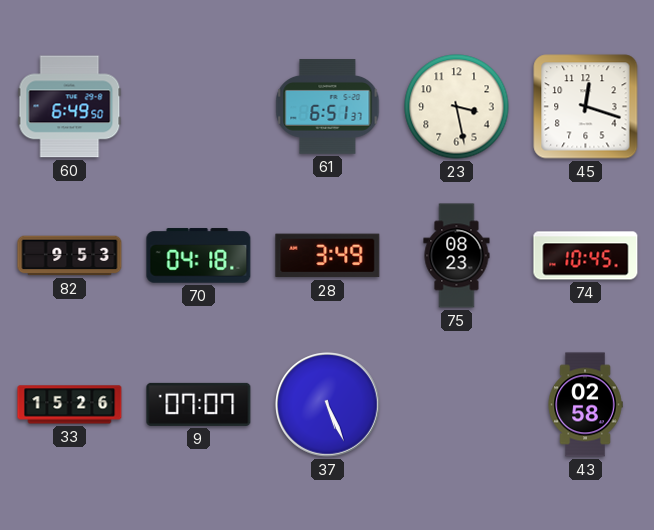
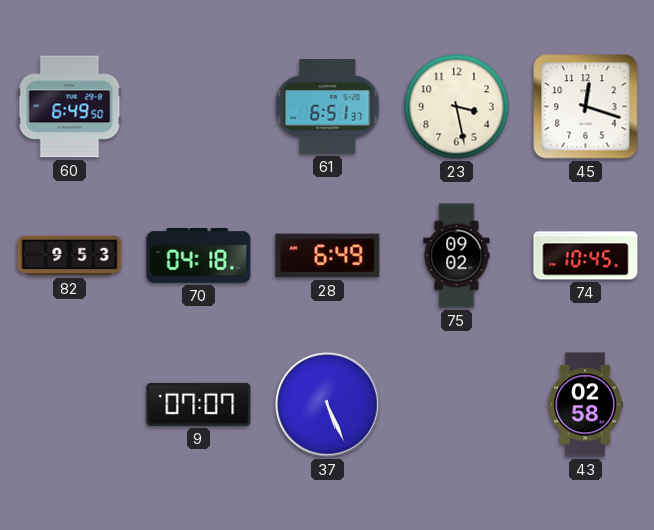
28: 3:49 -> 6:49 (328, 256)
75: 08:23 -> 09:02 (457, 256)
33: 15:26 -> none (70, 405)
